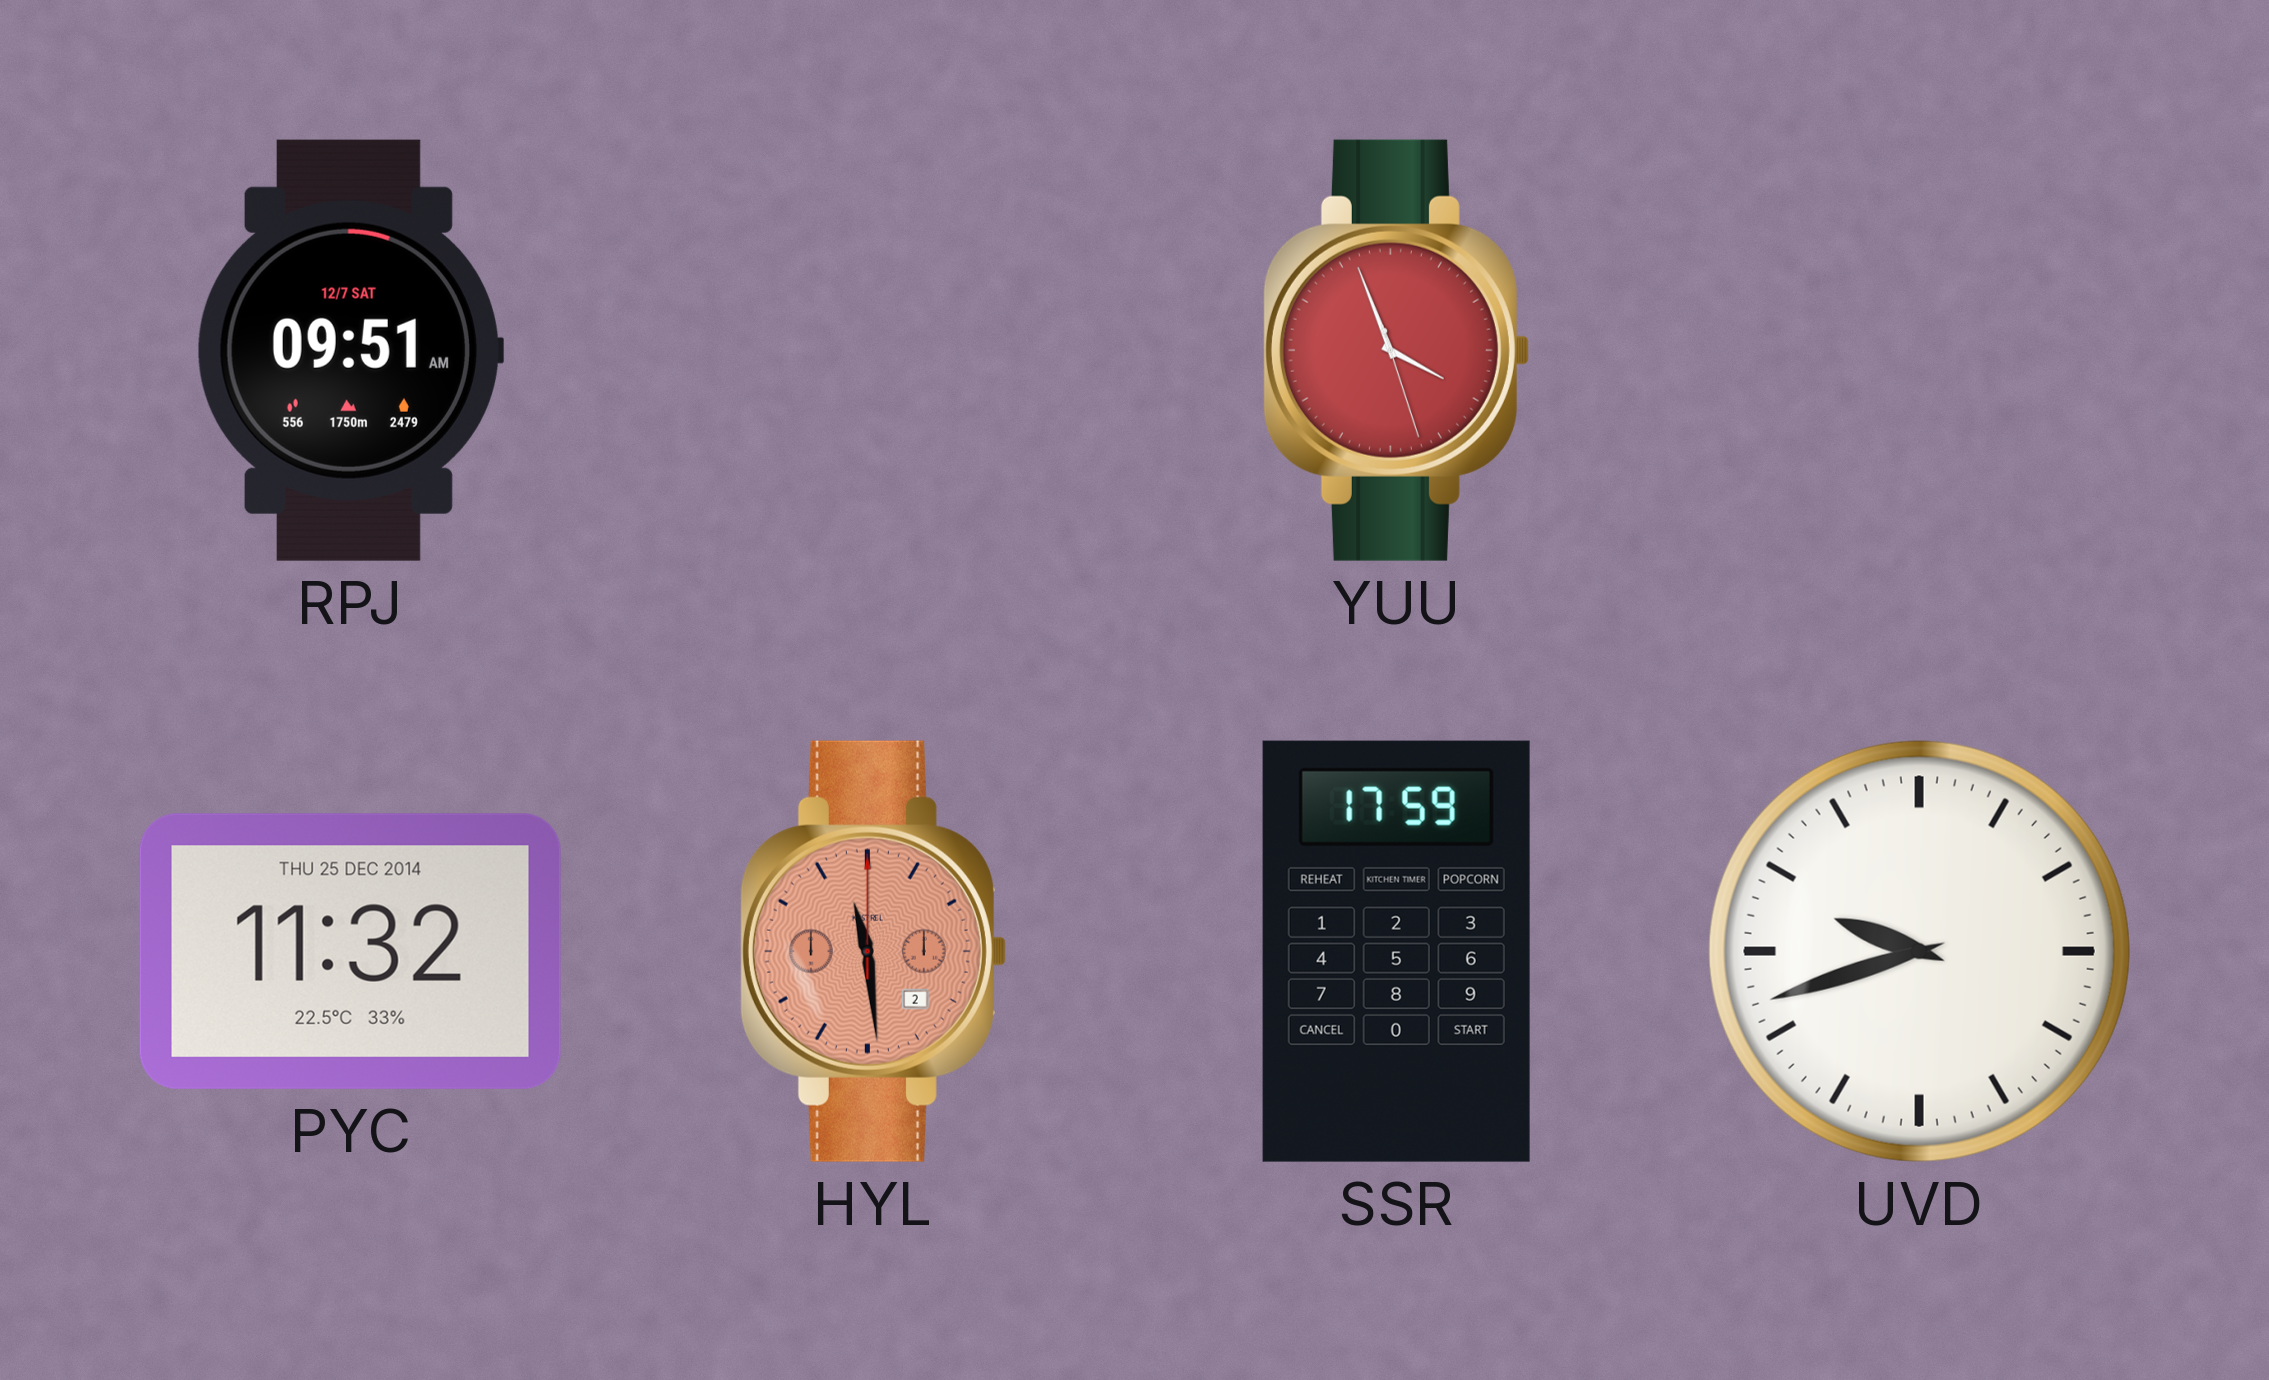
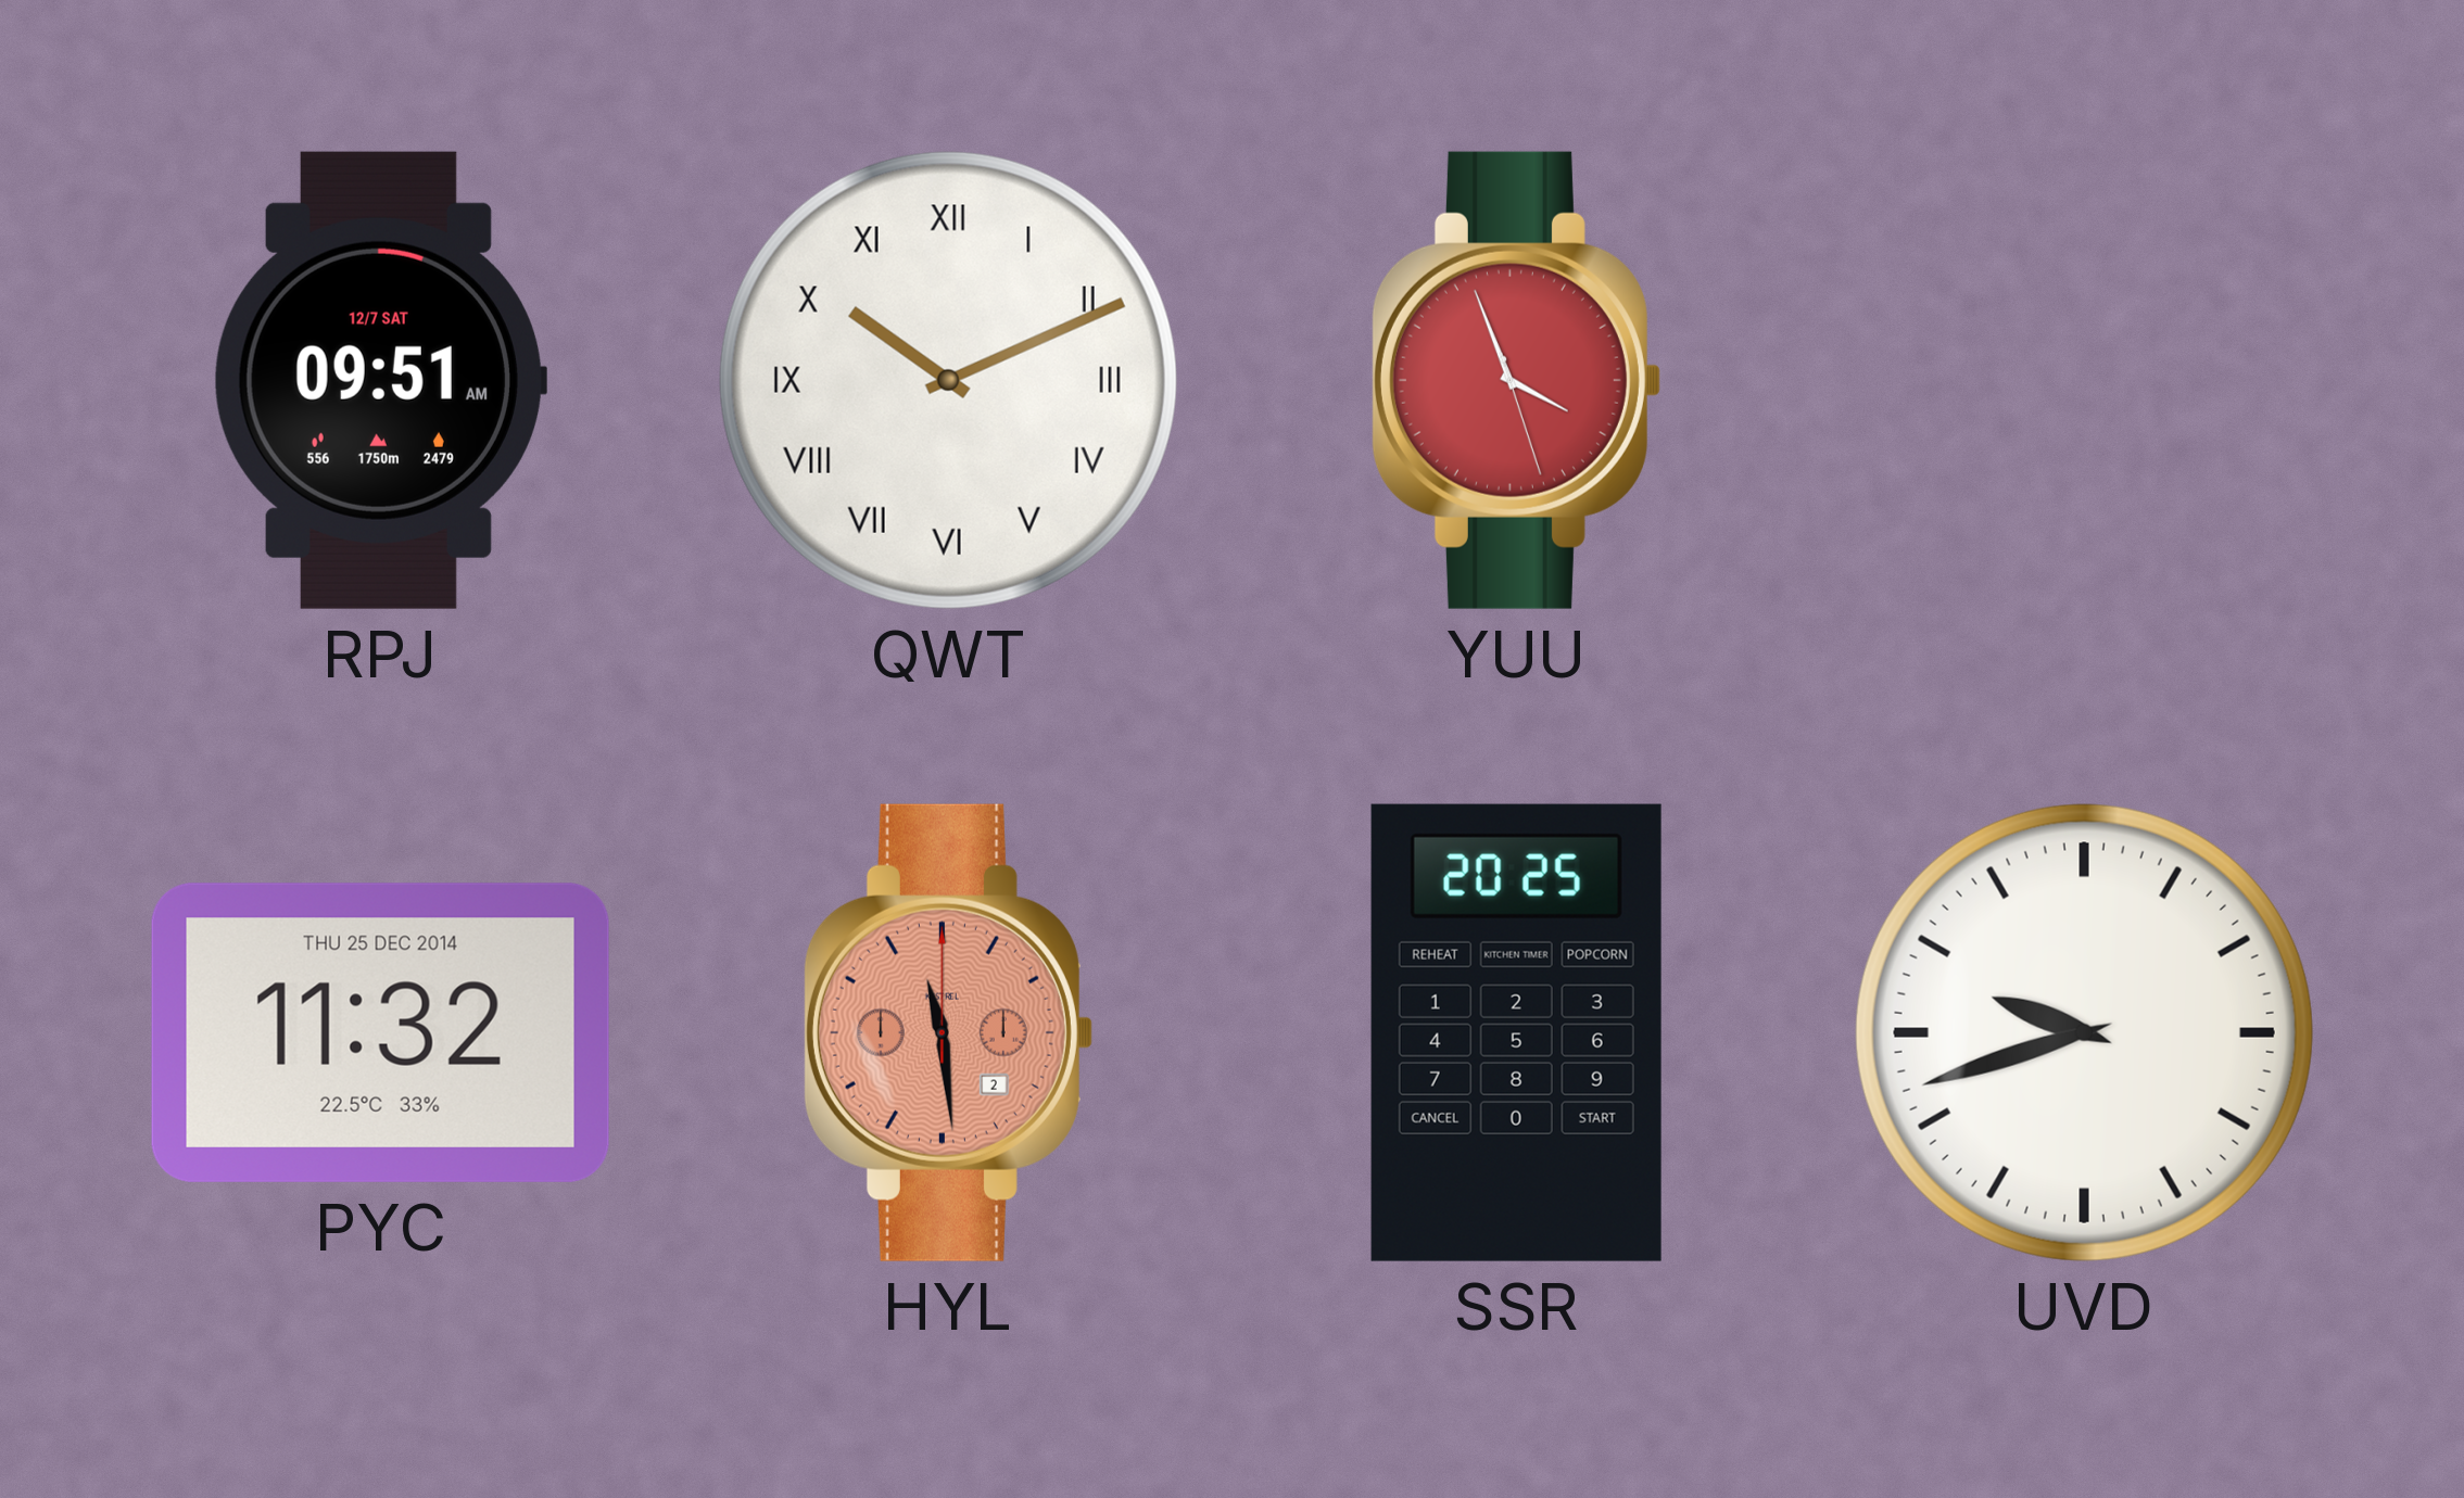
QWT: none -> 10:11 (948, 380)
SSR: 17:59 -> 20:25 (1516, 1032)
